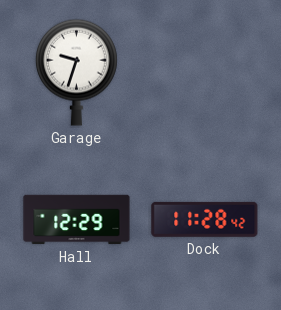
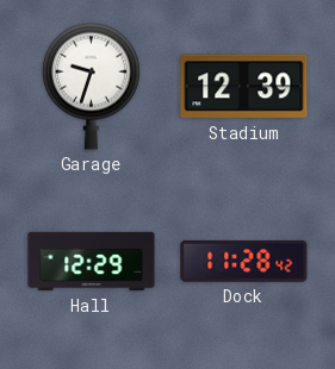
Stadium: none -> 12:39 (244, 87)
